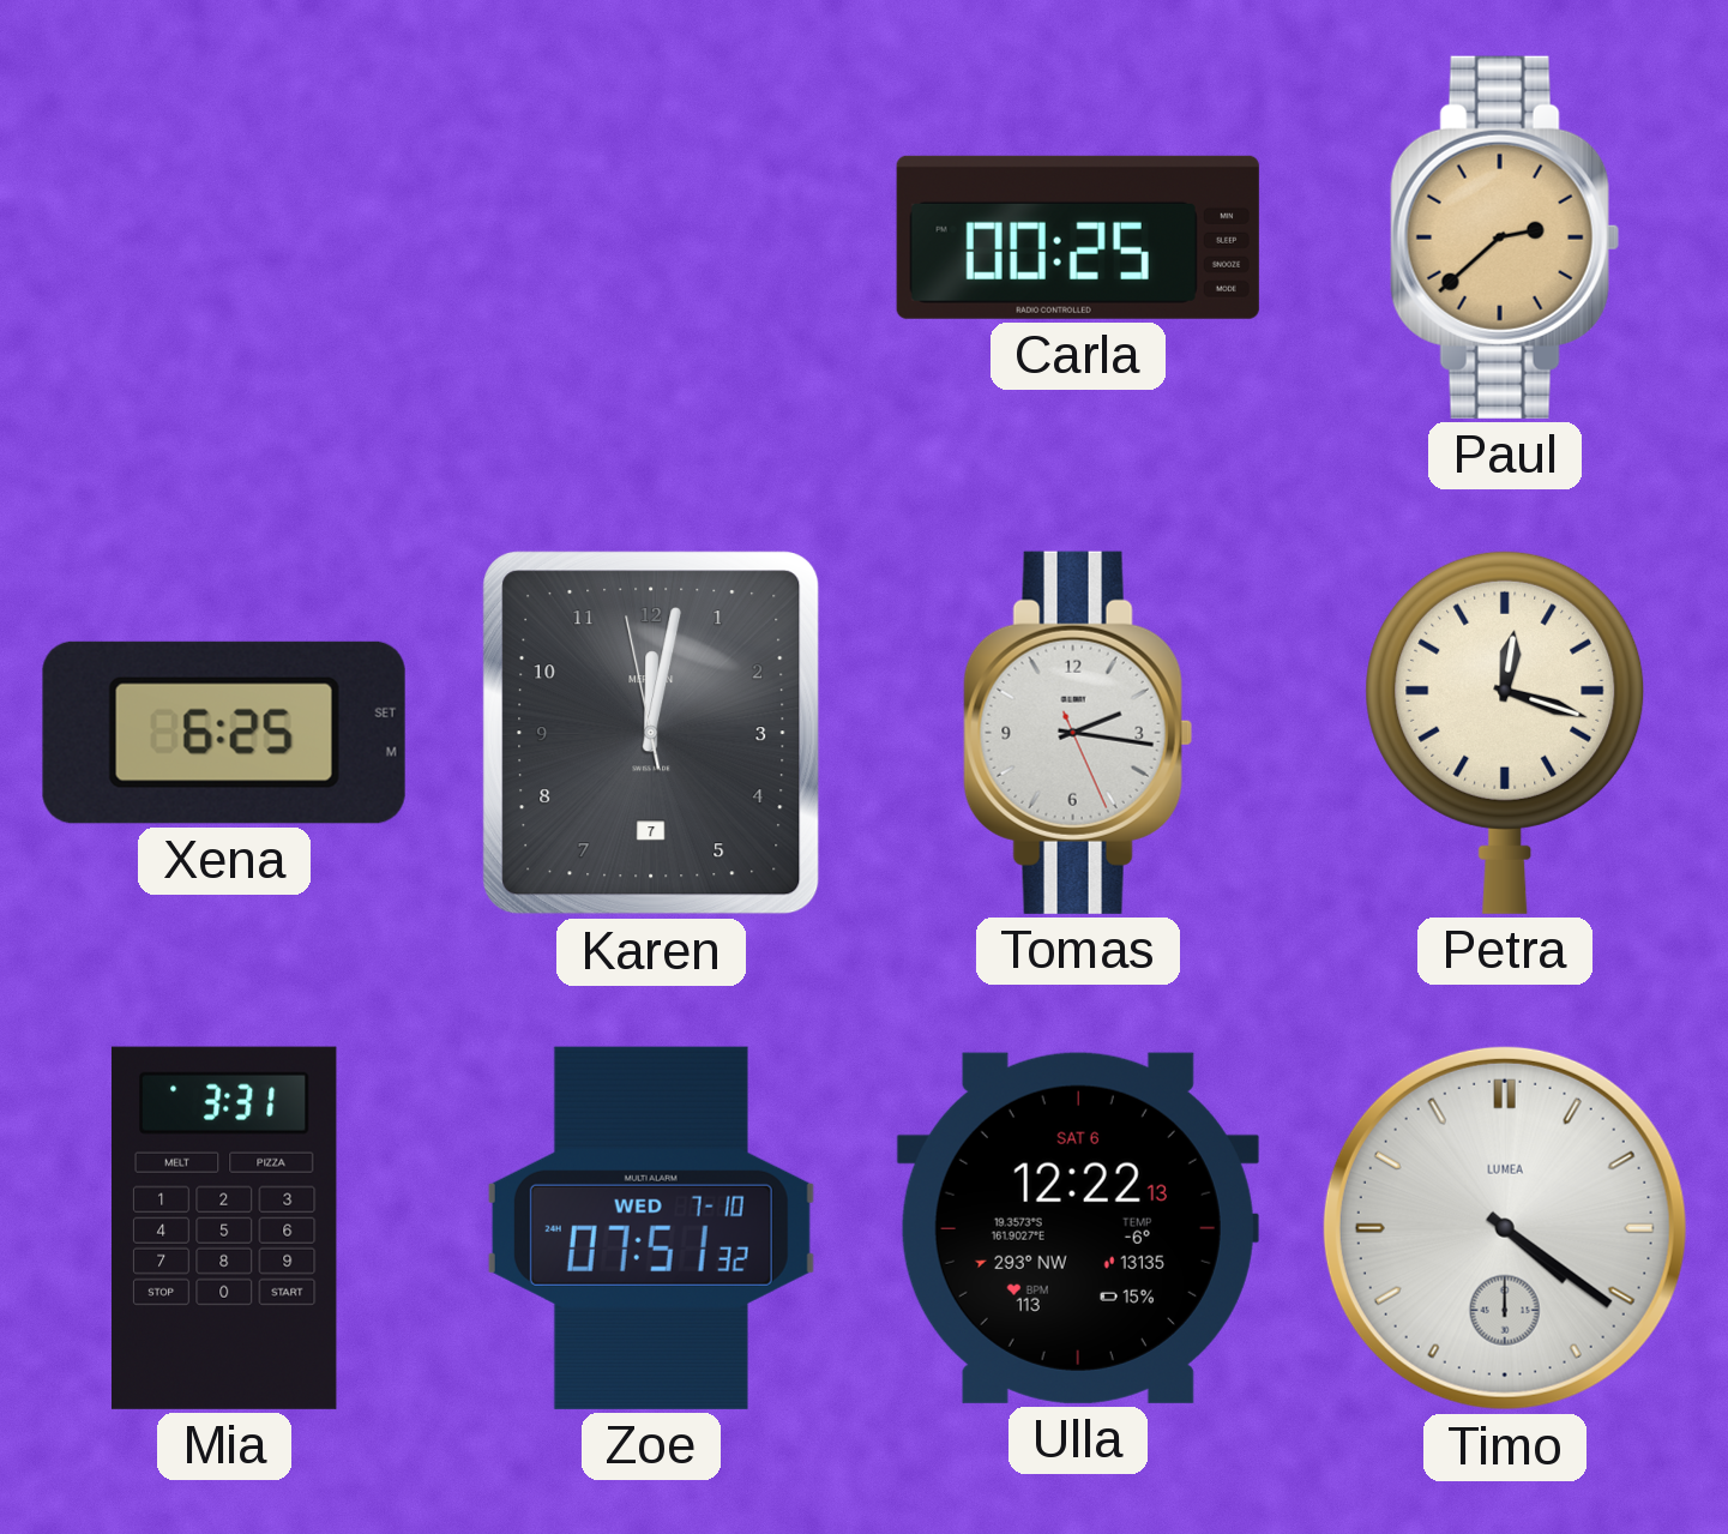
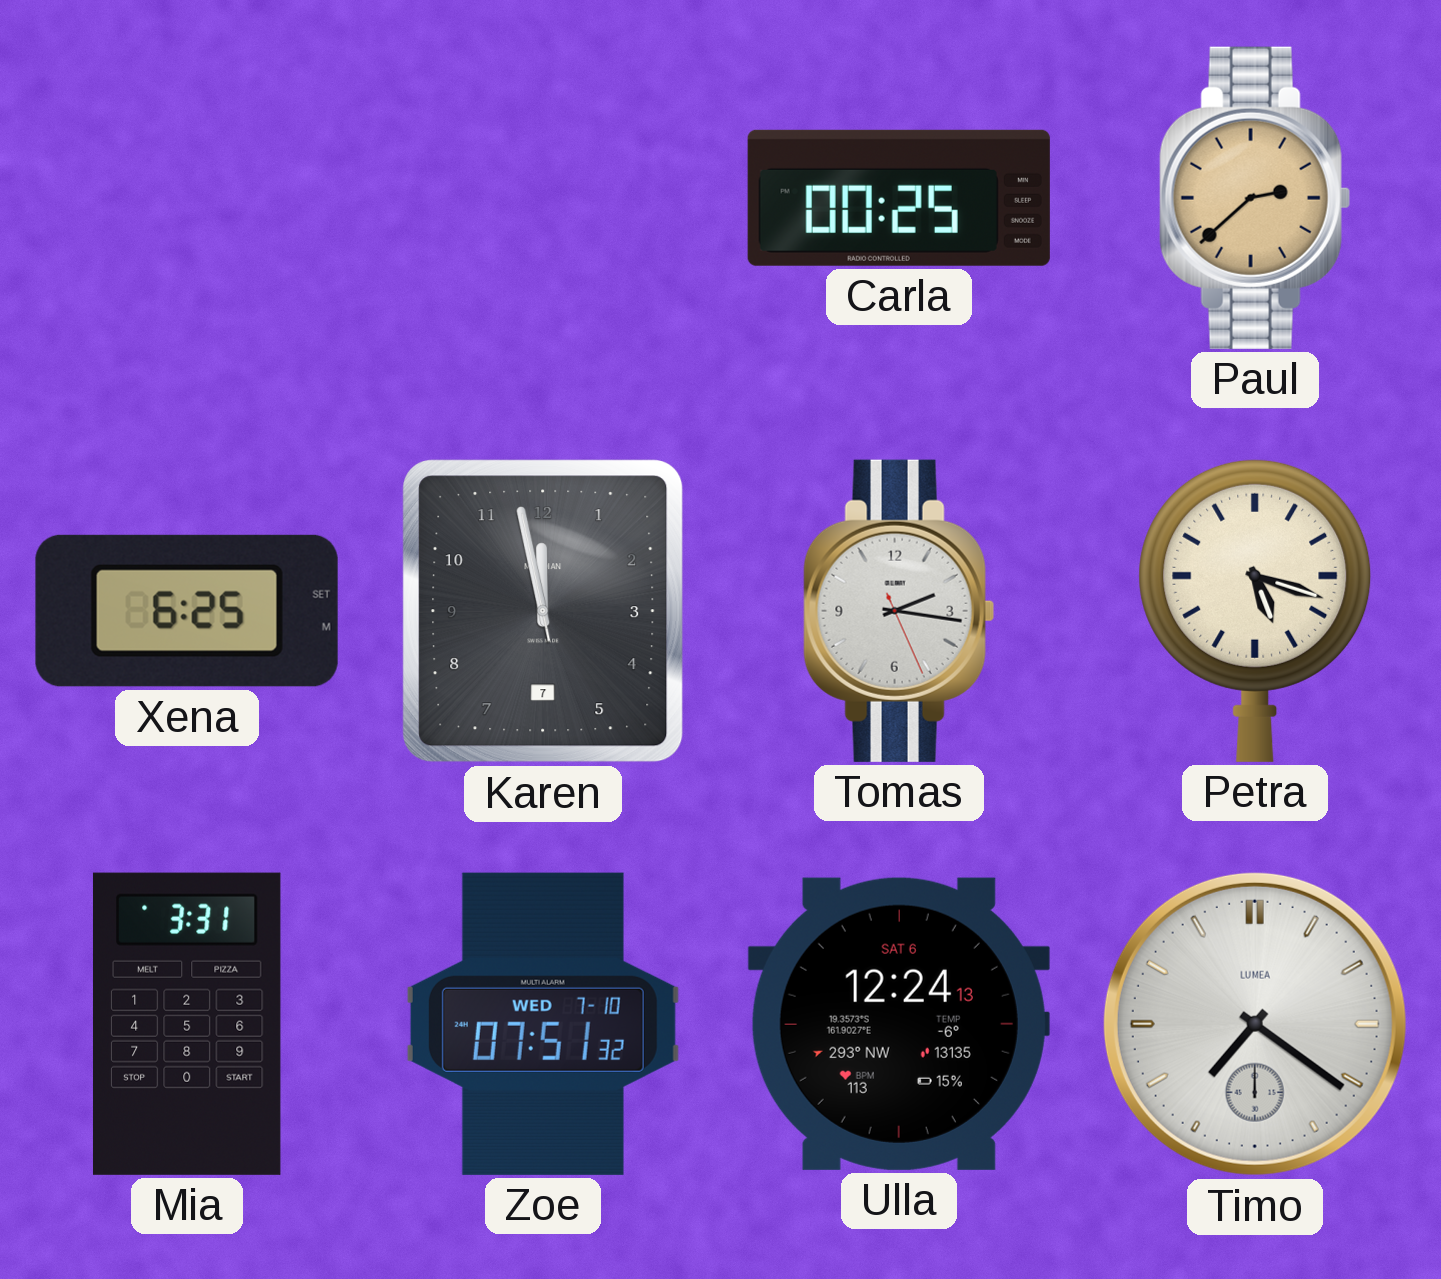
Karen: 12:01 -> 11:57 (543, 611)
Petra: 12:18 -> 5:18 (1255, 610)
Ulla: 12:22 -> 12:24 (899, 1024)
Timo: 4:21 -> 7:21 (1255, 1024)
